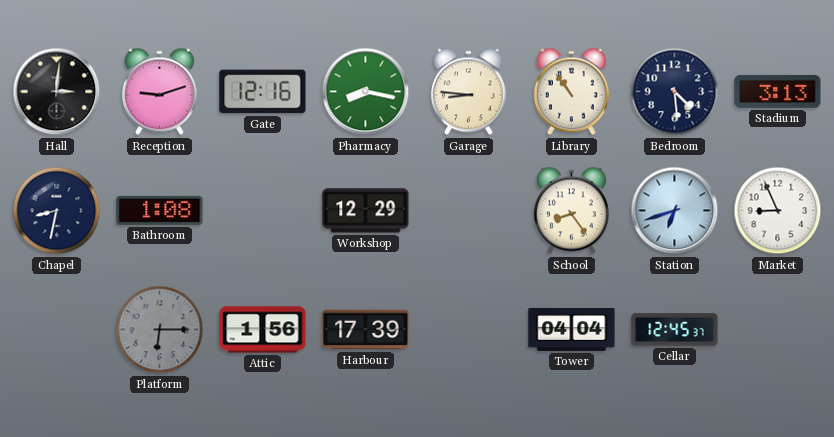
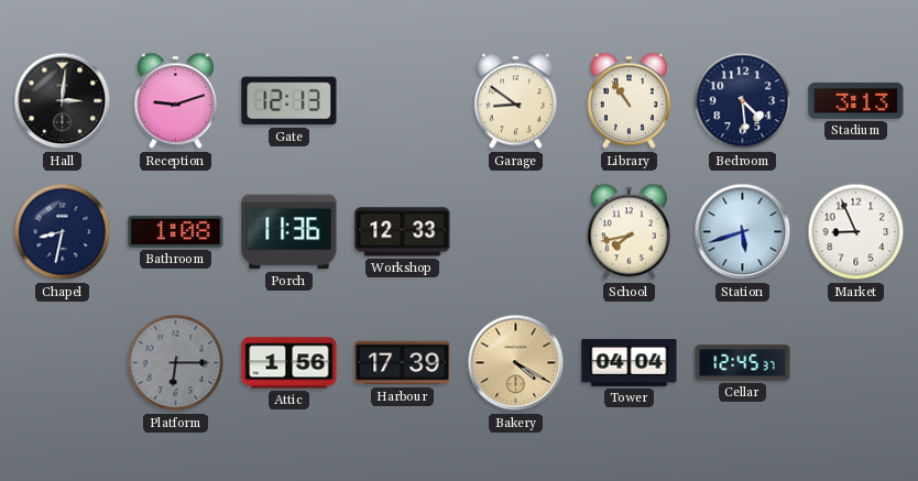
Gate: 12:16 -> 12:13 (289, 101)
Pharmacy: 8:17 -> none (366, 92)
Garage: 8:46 -> 8:51 (515, 101)
Porch: none -> 11:36 (289, 232)
Workshop: 12:29 -> 12:33 (403, 232)
School: 8:24 -> 7:43 (629, 232)
Station: 6:42 -> 5:42 (743, 232)
Bakery: none -> 4:20 (516, 363)
